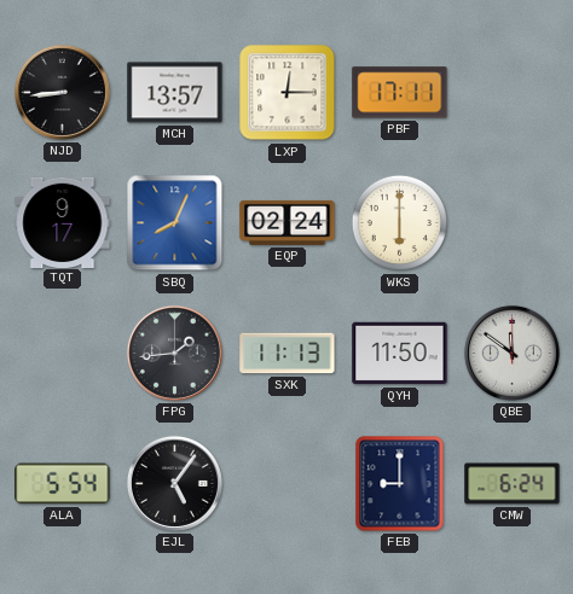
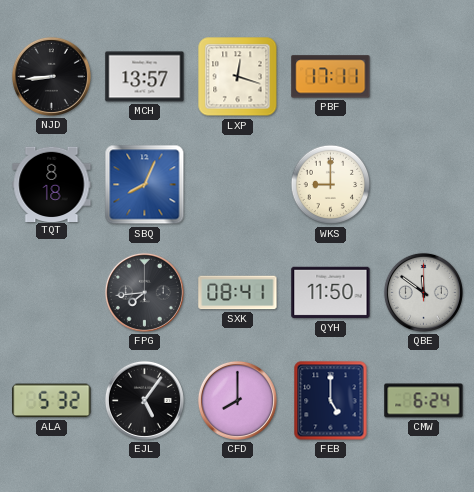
LXP: 12:15 -> 12:18 (238, 77)
TQT: 9:17 -> 8:18 (52, 184)
EQP: 02:24 -> none (288, 222)
WKS: 6:00 -> 9:00 (331, 185)
FPG: 1:44 -> 7:44 (144, 292)
SXK: 11:13 -> 08:41 (238, 293)
ALA: 5:54 -> 5:32 (52, 401)
CFD: none -> 8:00 (237, 400)
FEB: 9:00 -> 5:00 (331, 401)
